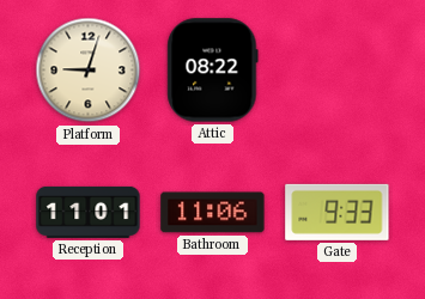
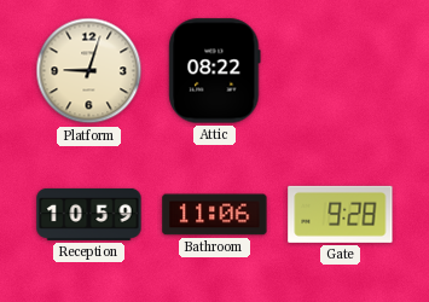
Reception: 11:01 -> 10:59 (89, 214)
Gate: 9:33 -> 9:28 (341, 214)
